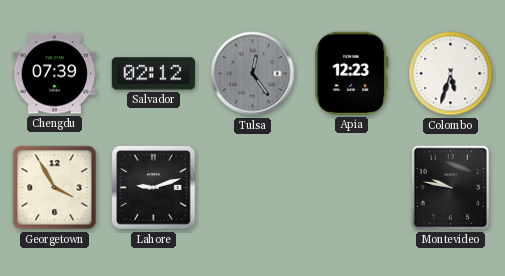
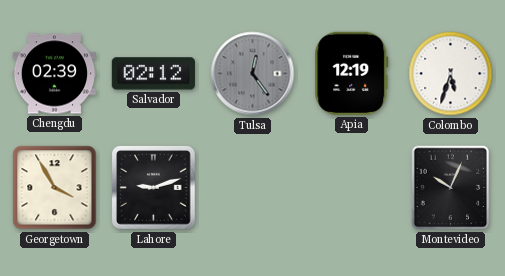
Chengdu: 07:39 -> 02:39 (54, 74)
Apia: 12:23 -> 12:19 (352, 73)
Montevideo: 9:47 -> 10:04 (451, 188)
